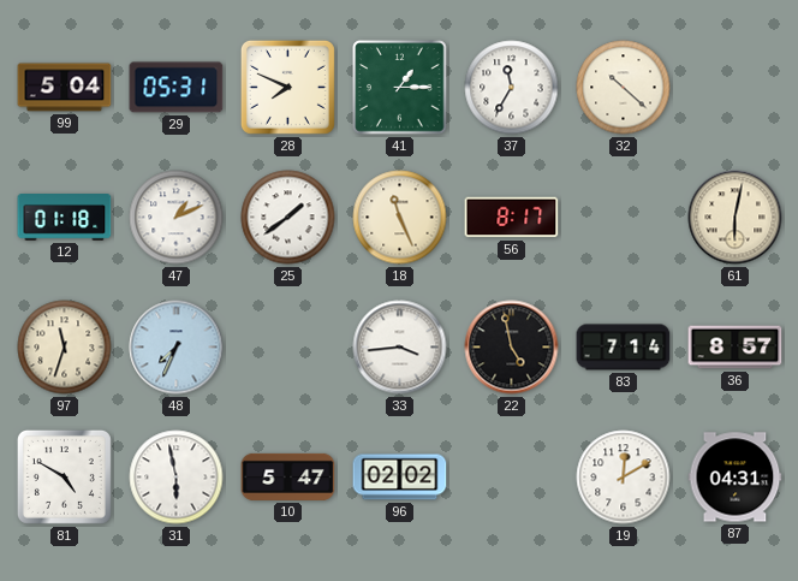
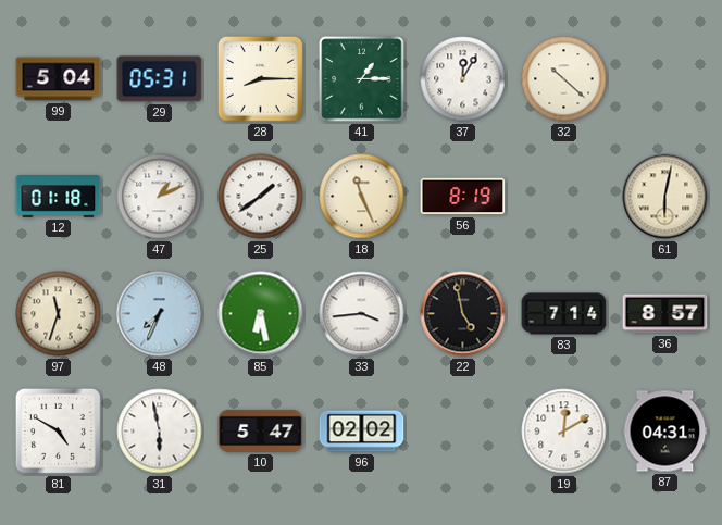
28: 7:49 -> 8:15 (260, 78)
37: 11:35 -> 12:05 (463, 79)
56: 8:17 -> 8:19 (463, 197)
85: none -> 6:28 (261, 314)
